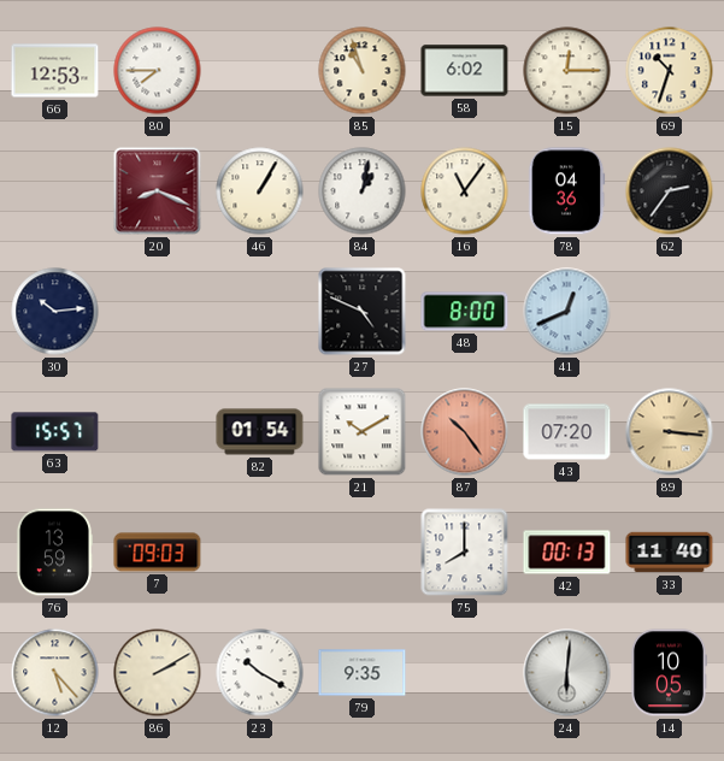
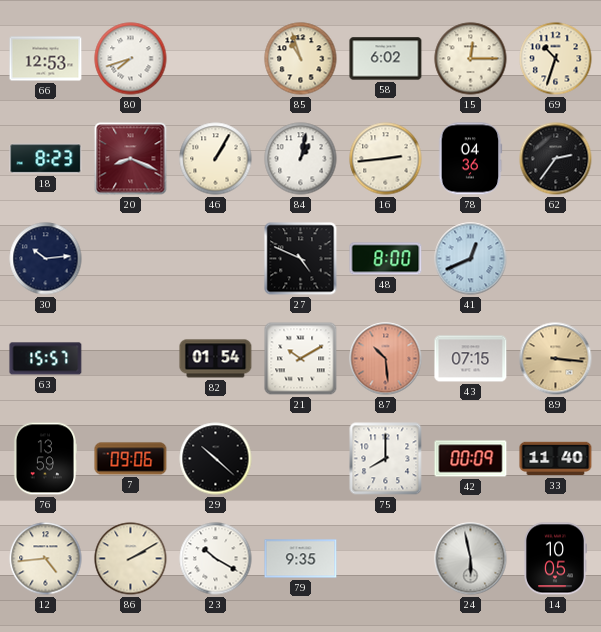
80: 7:45 -> 7:42 (131, 59)
18: none -> 8:23 (46, 159)
16: 11:06 -> 2:44 (386, 159)
87: 10:24 -> 10:29 (386, 359)
43: 07:20 -> 07:15 (471, 359)
7: 09:03 -> 09:06 (131, 459)
29: none -> 10:22 (216, 459)
42: 00:13 -> 00:09 (471, 459)
12: 5:23 -> 4:44 (46, 559)
24: 6:01 -> 5:58 (471, 559)
